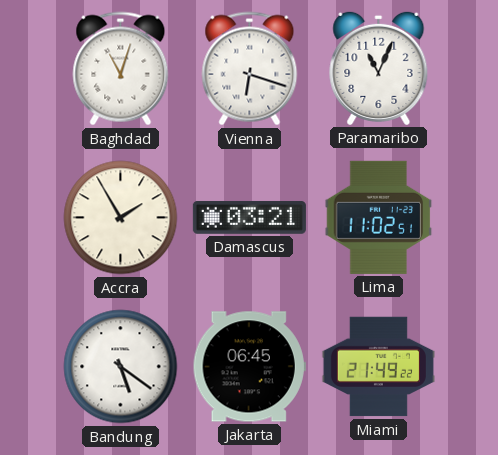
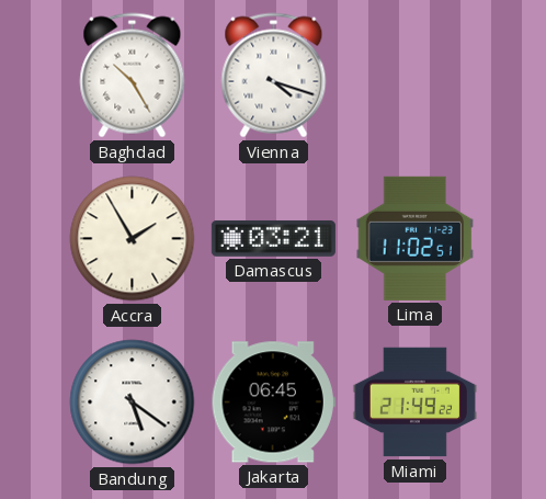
Baghdad: 11:03 -> 10:25 (133, 76)
Vienna: 6:18 -> 4:18 (274, 76)
Paramaribo: 11:04 -> none (379, 68)
